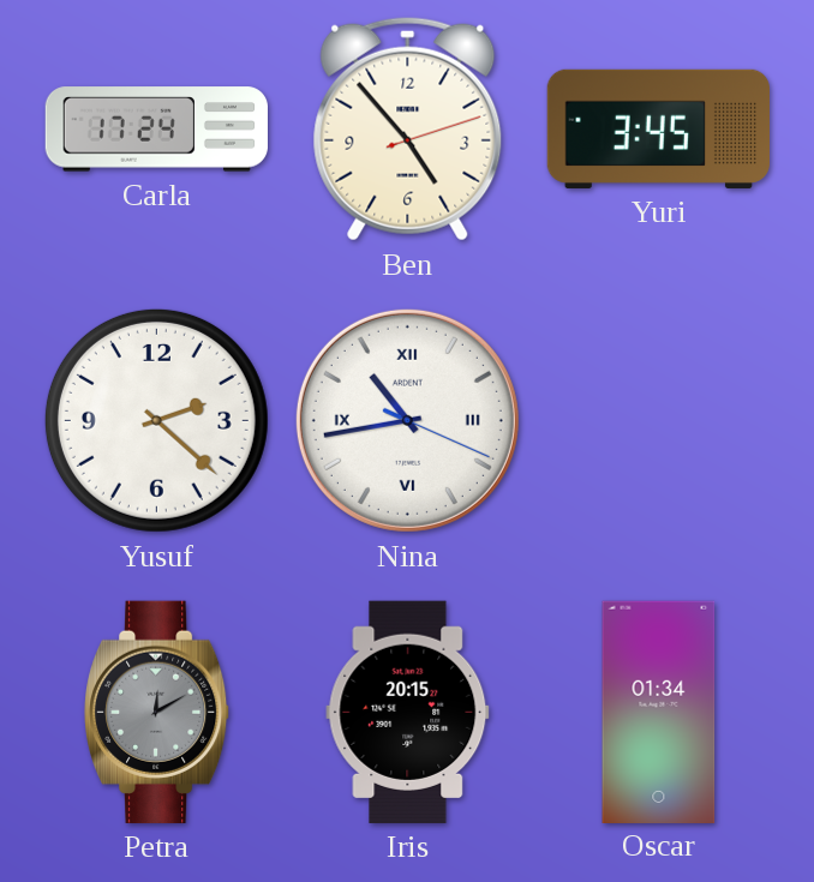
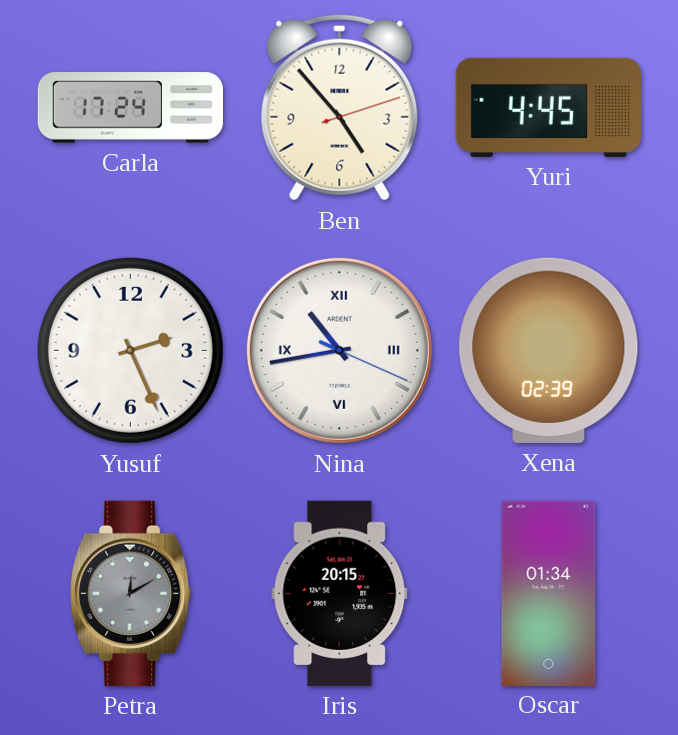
Yuri: 3:45 -> 4:45 (548, 107)
Yusuf: 2:22 -> 2:26 (130, 350)
Xena: none -> 02:39 (549, 350)
